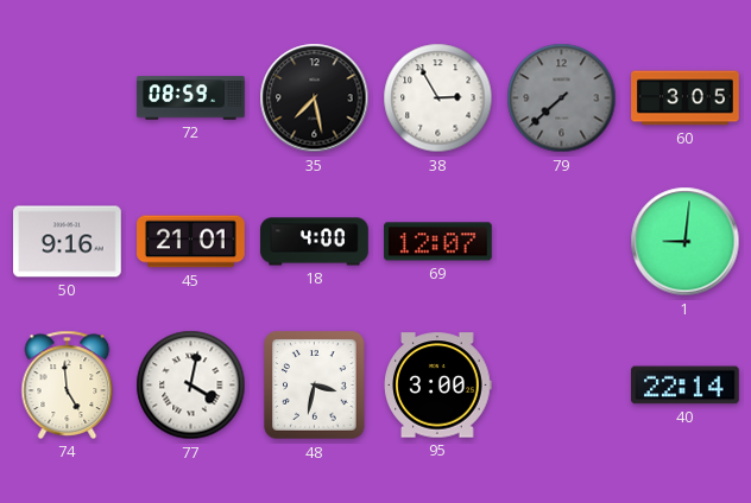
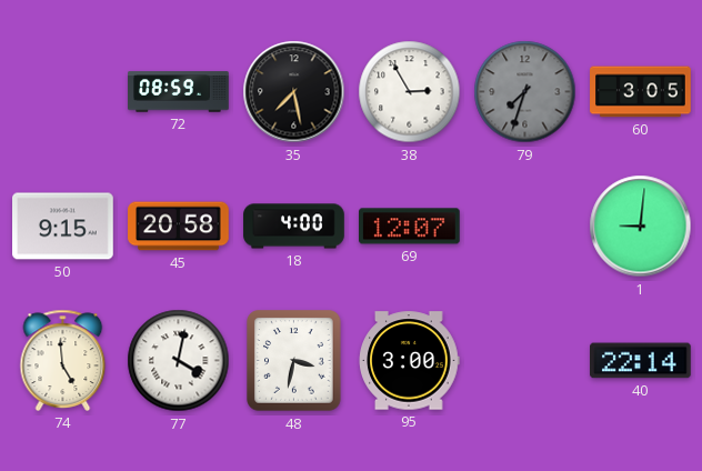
79: 7:38 -> 7:33 (525, 92)
50: 9:16 -> 9:15 (63, 227)
45: 21:01 -> 20:58 (179, 227)
